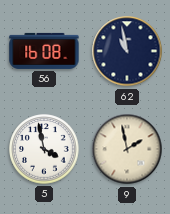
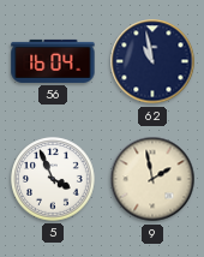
56: 16:08 -> 16:04 (53, 61)
5: 3:58 -> 3:56 (53, 179)
